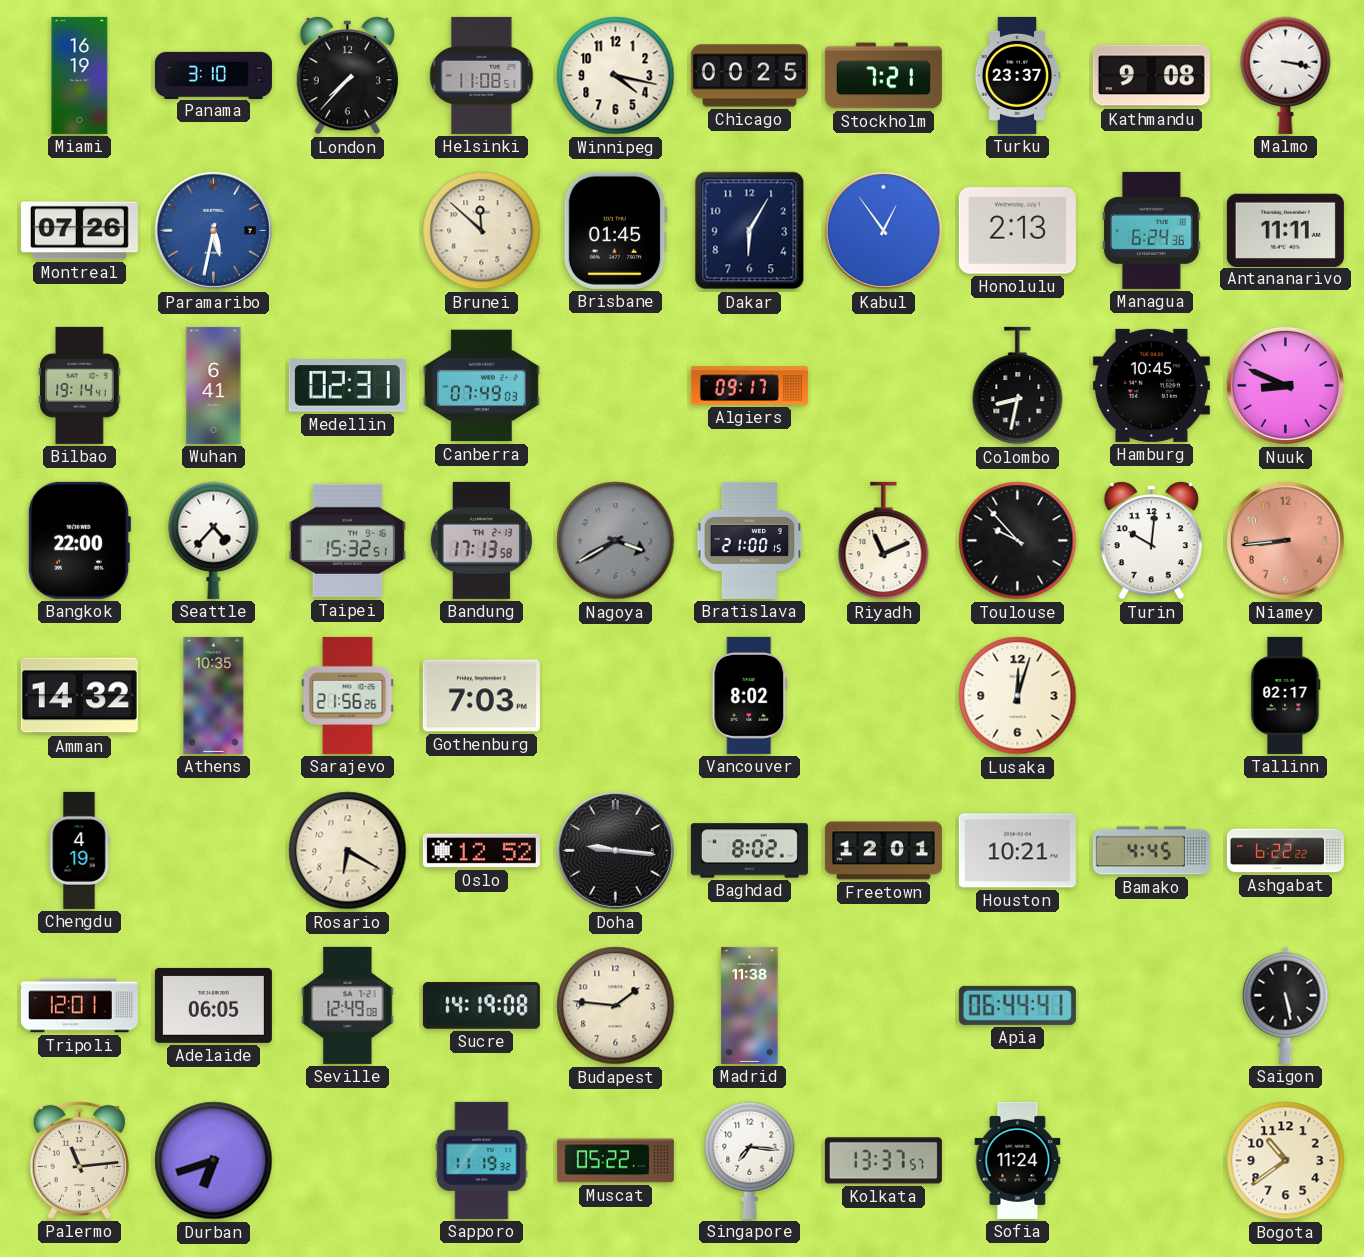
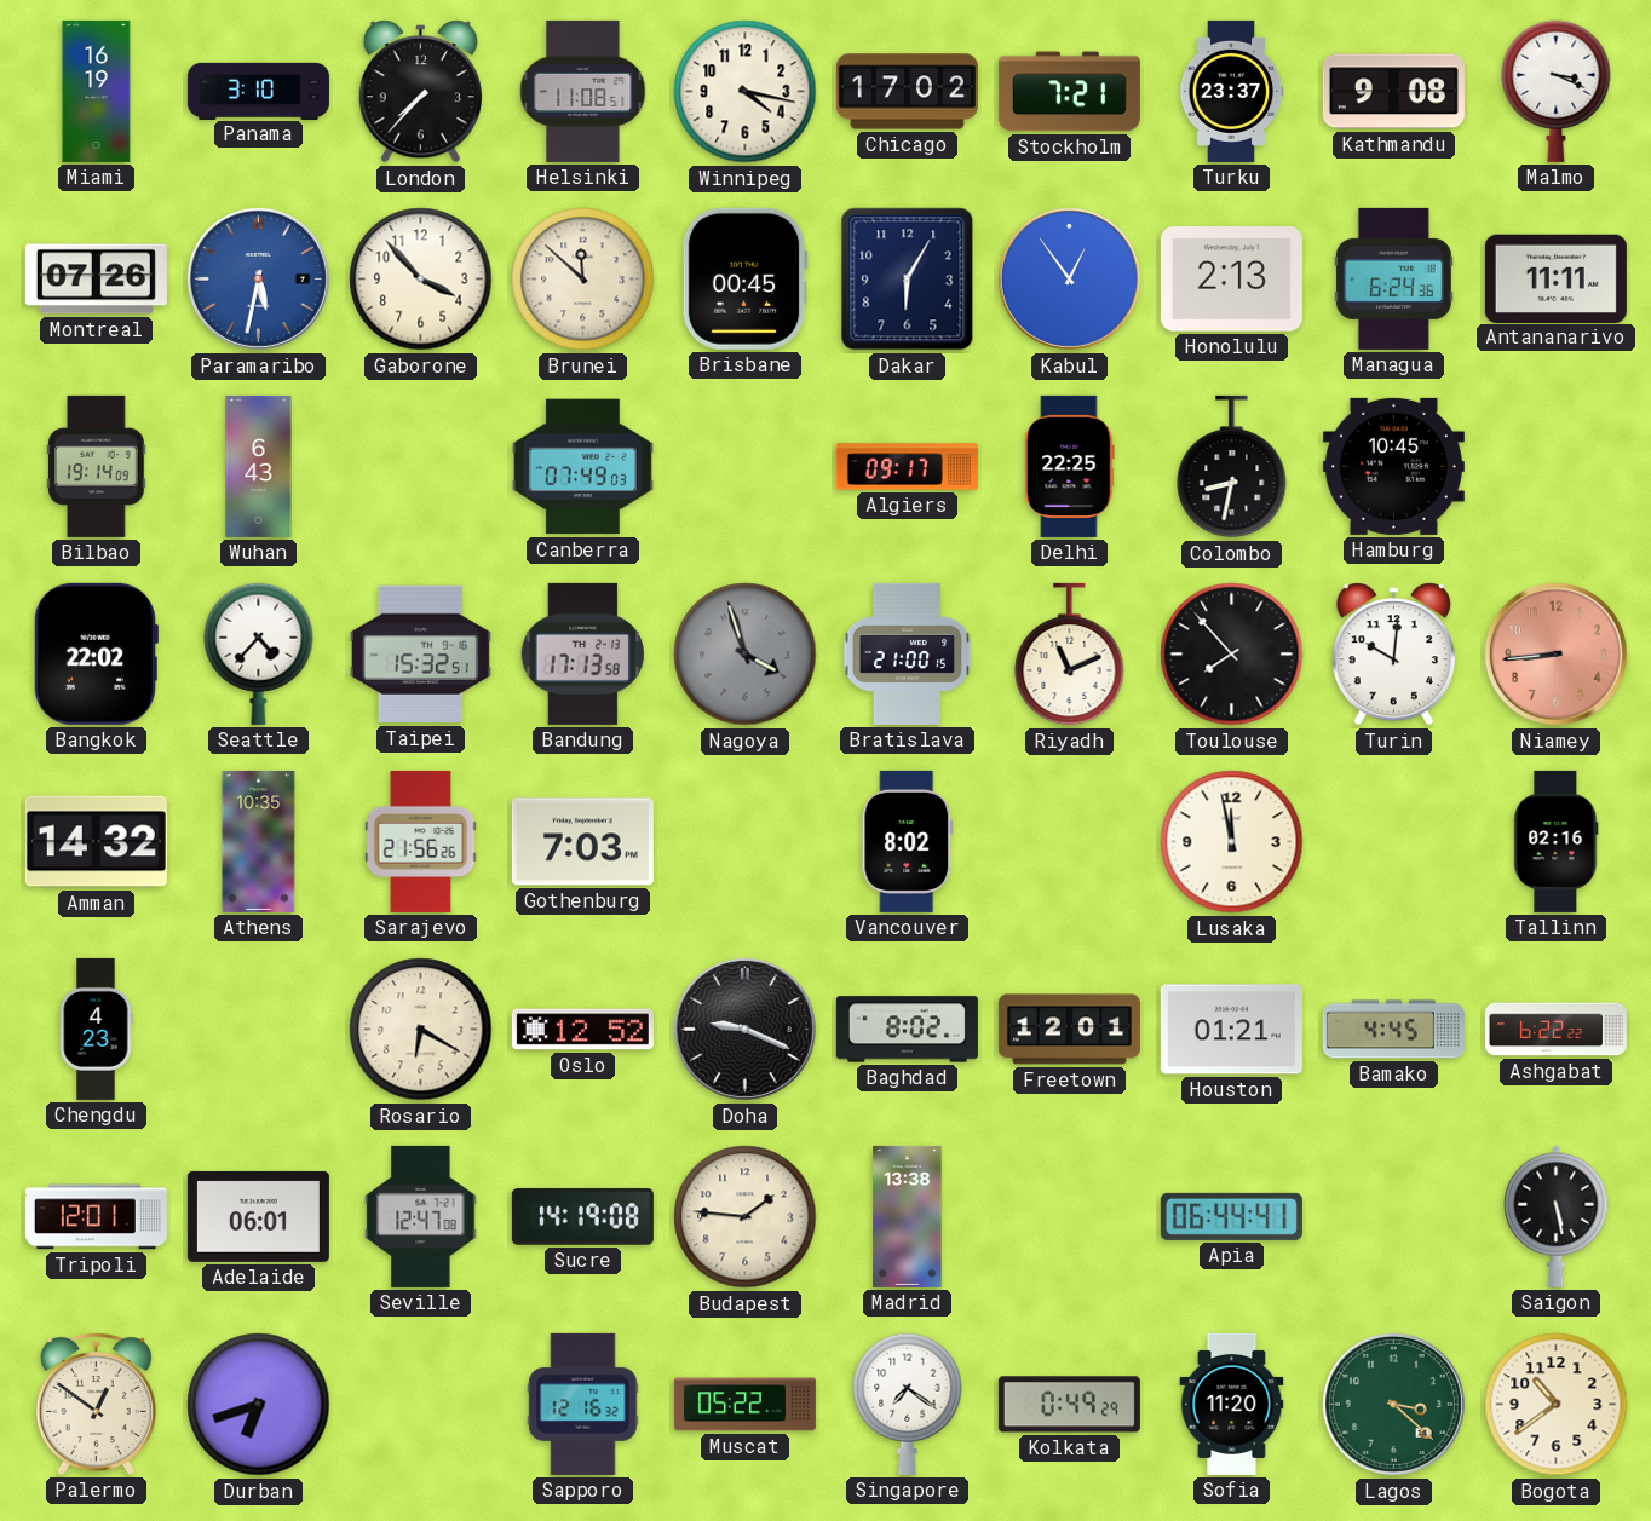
Chicago: 00:25 -> 17:02 (907, 92)
Malmo: 3:17 -> 3:19 (1557, 91)
Gaborone: none -> 3:53 (421, 280)
Brisbane: 01:45 -> 00:45 (744, 278)
Bilbao: 19:14:41 -> 19:14:09 (97, 466)
Wuhan: 6:41 -> 6:43 (259, 466)
Medellin: 02:31 -> none (347, 386)
Delhi: none -> 22:25 (1070, 466)
Nuuk: 8:49 -> none (1285, 385)
Bangkok: 22:00 -> 22:02 (96, 653)
Nagoya: 3:40 -> 3:57 (746, 655)
Toulouse: 9:53 -> 7:53 (1232, 655)
Lusaka: 12:03 -> 11:58 (1232, 842)
Tallinn: 02:17 -> 02:16 (1557, 841)
Chengdu: 4:19 -> 4:23 (96, 1029)
Doha: 9:16 -> 9:19 (744, 1029)
Houston: 10:21 -> 01:21 (1231, 1030)
Adelaide: 06:05 -> 06:01 (258, 1216)
Seville: 12:49 -> 12:47 (421, 1216)
Madrid: 11:38 -> 13:38 (908, 1216)
Palermo: 11:14 -> 12:51 (96, 1404)
Sapporo: 11:19 -> 12:16 (583, 1404)
Singapore: 7:16 -> 7:21 (908, 1404)
Kolkata: 13:37 -> 0:49 (1069, 1405)
Sofia: 11:24 -> 11:20 (1232, 1404)
Lagos: none -> 3:22 (1393, 1404)
